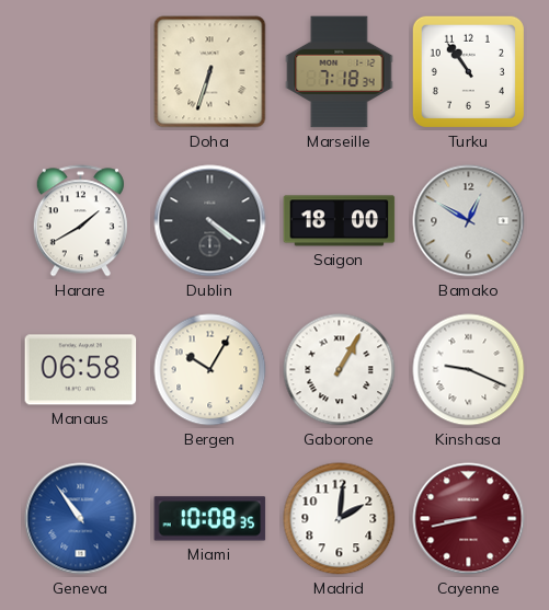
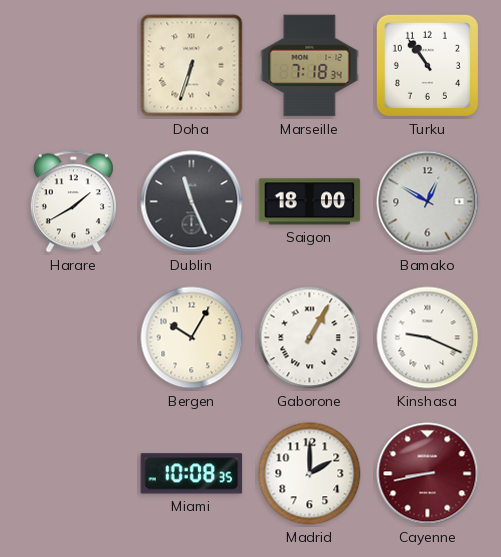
Dublin: 4:21 -> 11:26 (192, 202)
Manaus: 06:58 -> none (81, 370)
Geneva: 10:54 -> none (81, 519)
Madrid: 2:01 -> 2:00 (310, 474)
